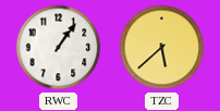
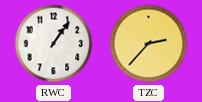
TZC: 5:38 -> 2:37 (149, 44)
